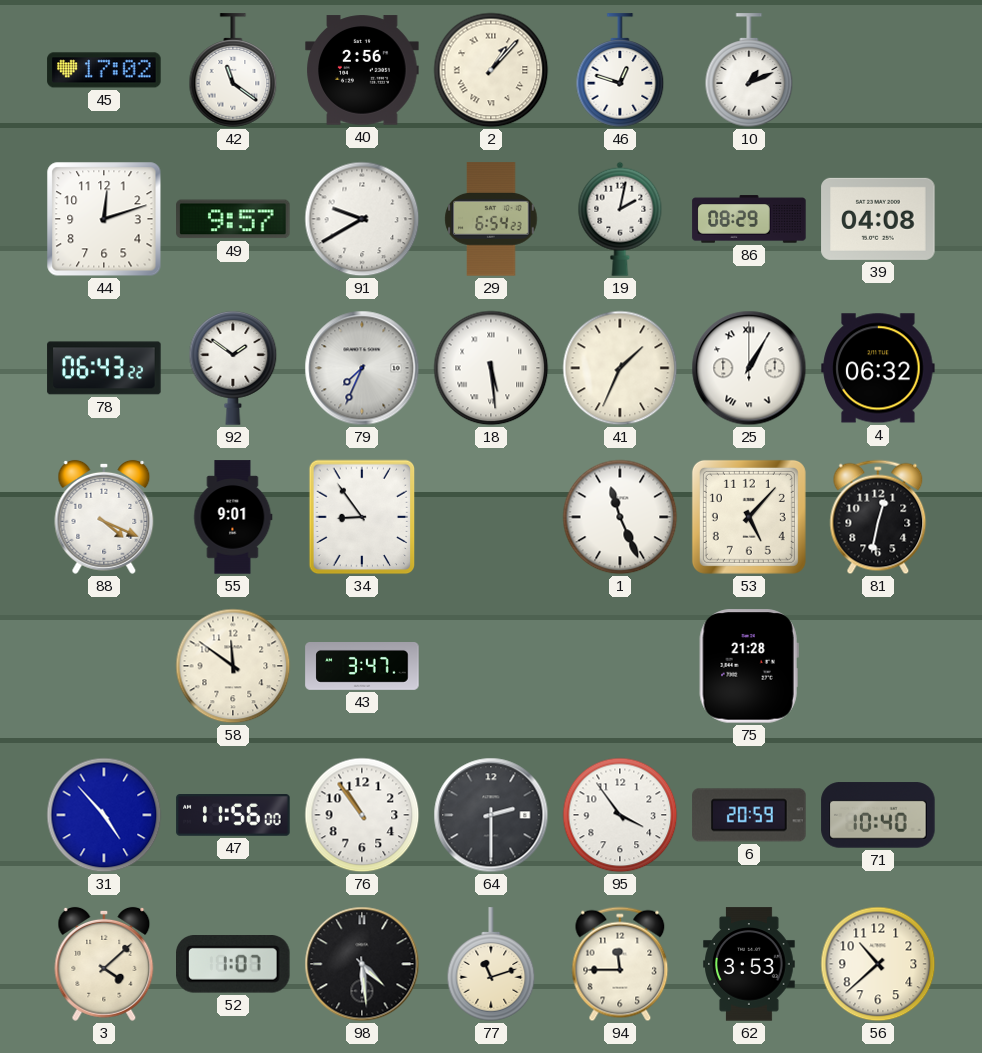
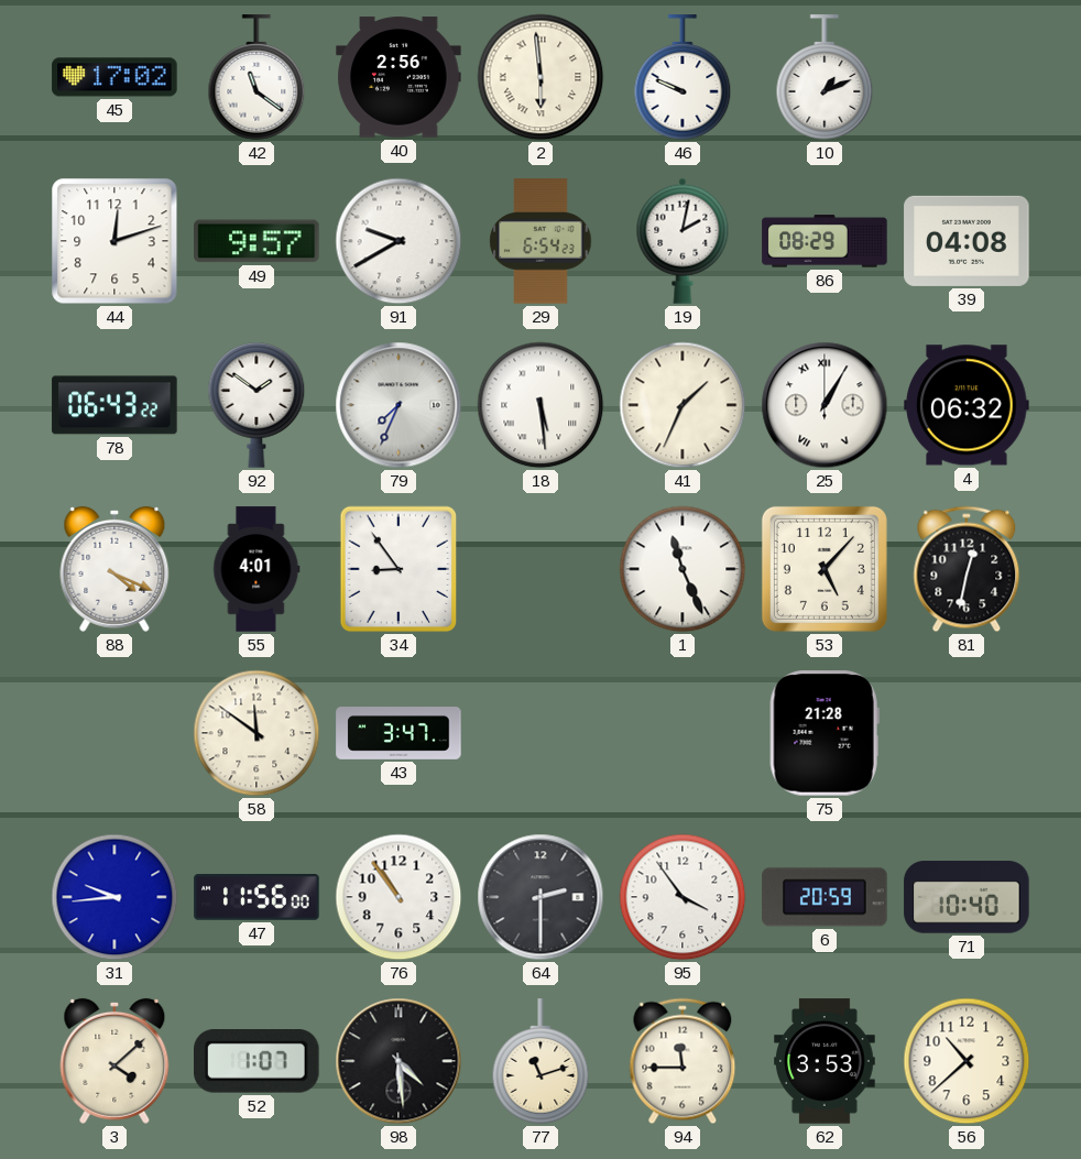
2: 1:07 -> 5:59 (540, 77)
46: 12:48 -> 9:49 (683, 77)
55: 9:01 -> 4:01 (256, 569)
31: 4:53 -> 9:44 (114, 897)
